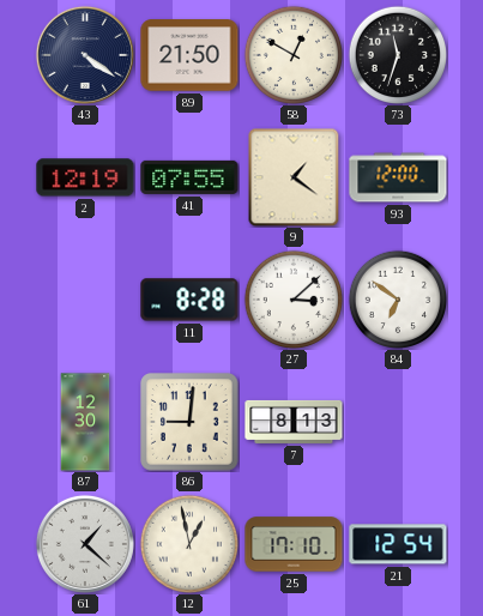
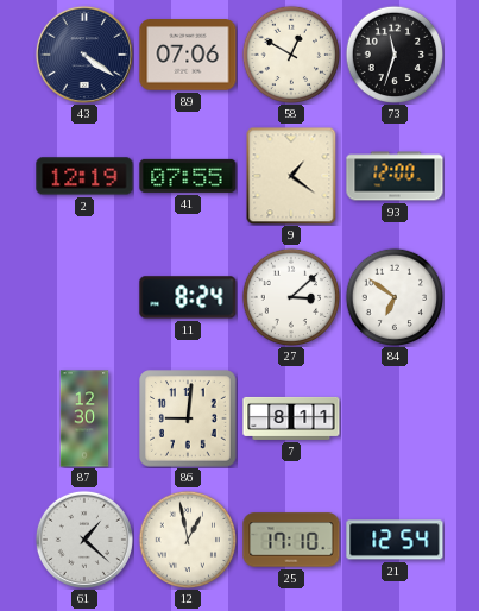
89: 21:50 -> 07:06 (188, 55)
11: 8:28 -> 8:24 (188, 297)
7: 8:13 -> 8:11 (291, 418)
